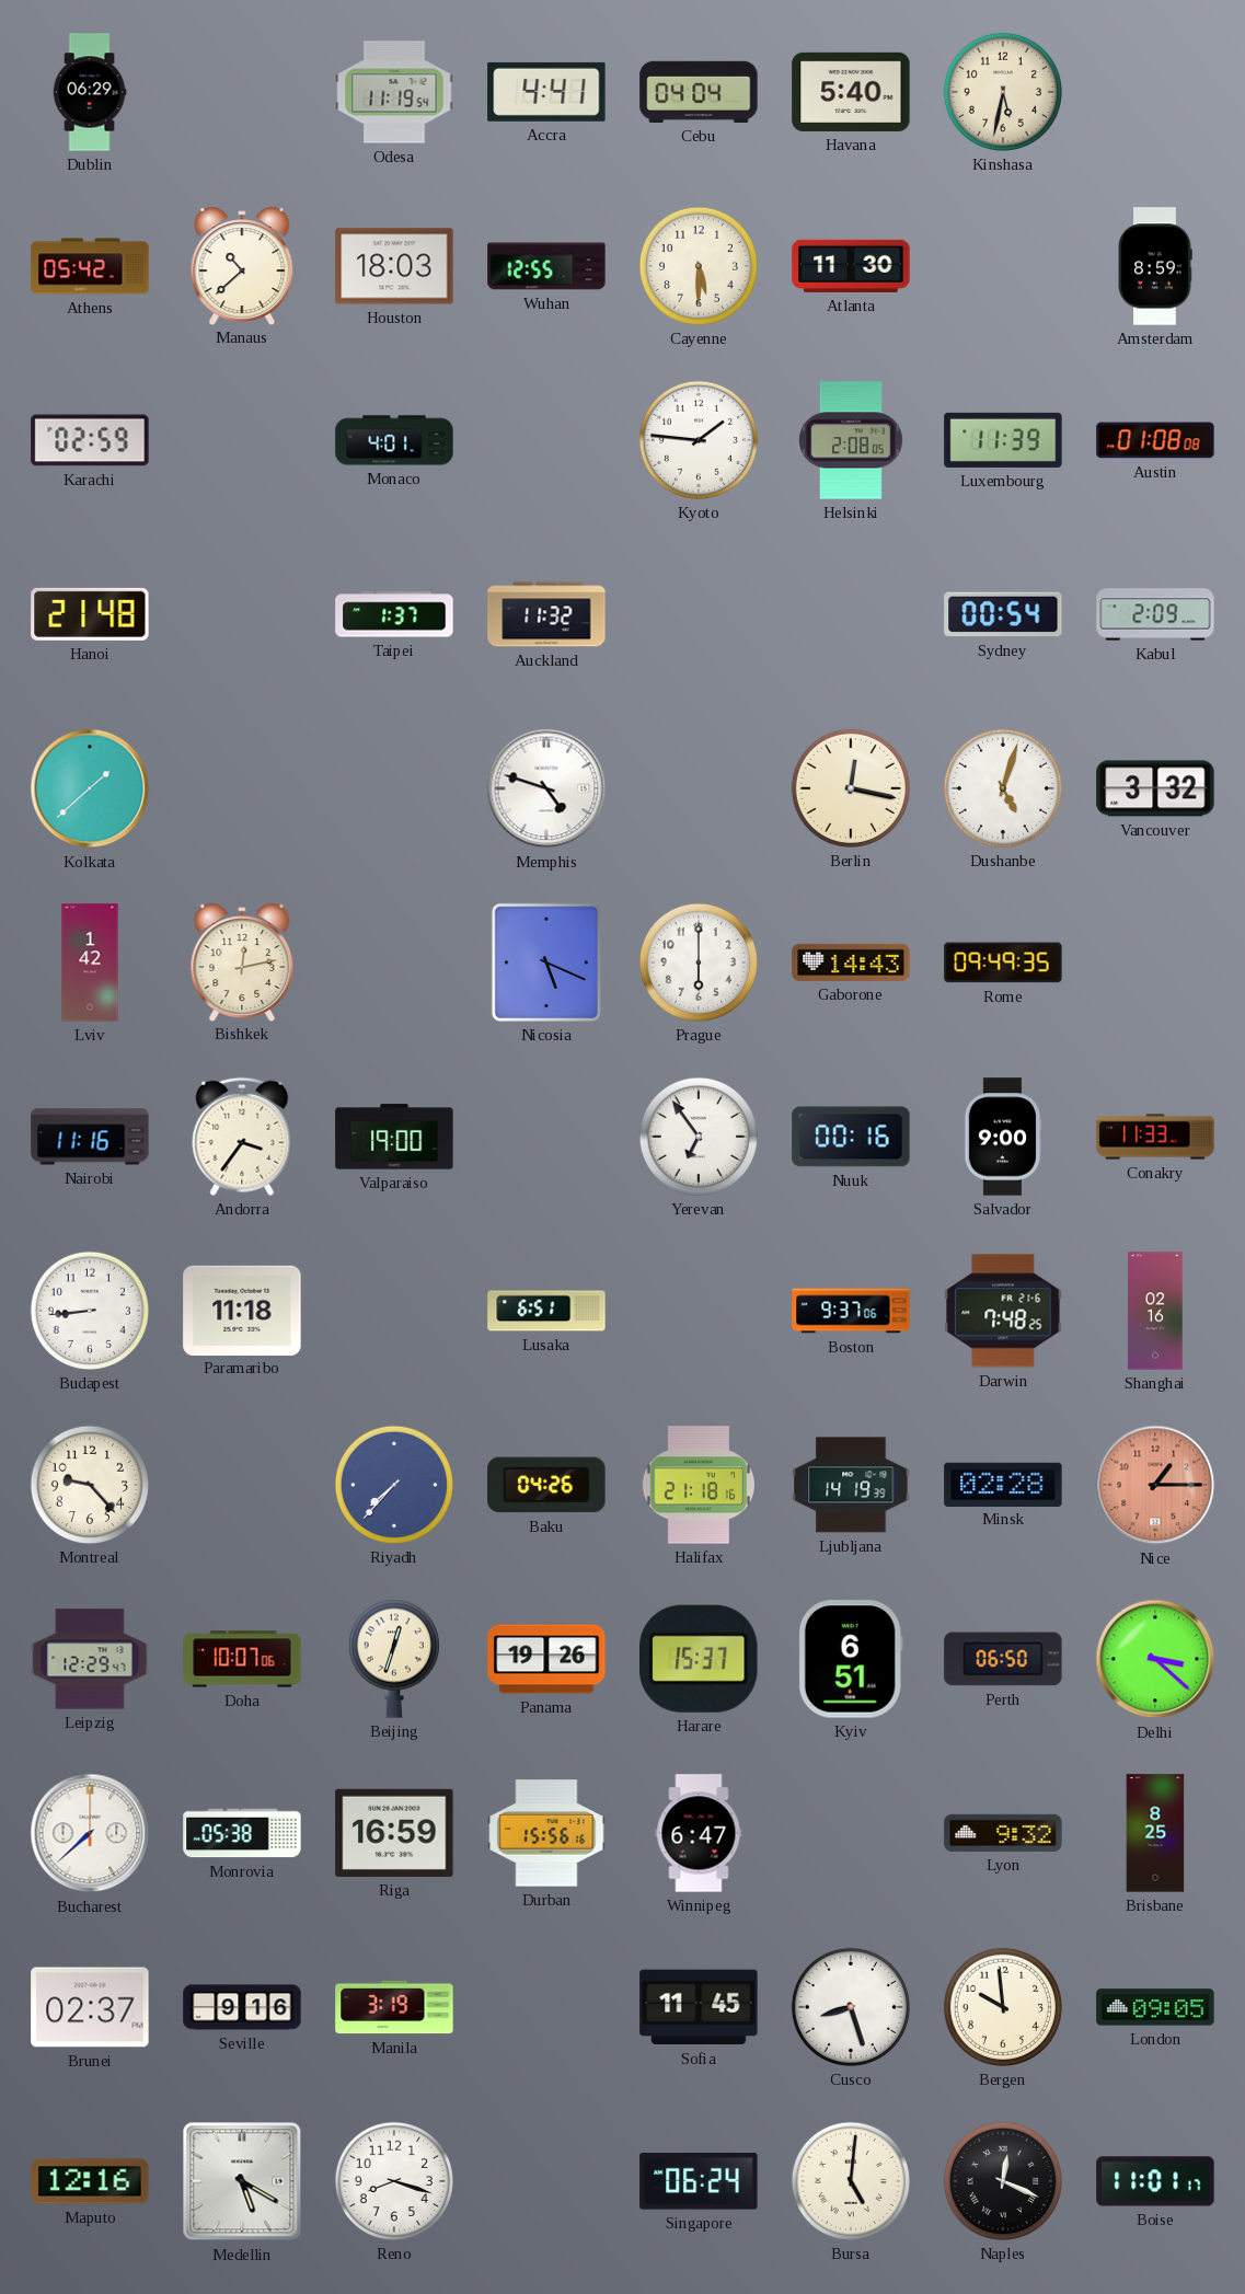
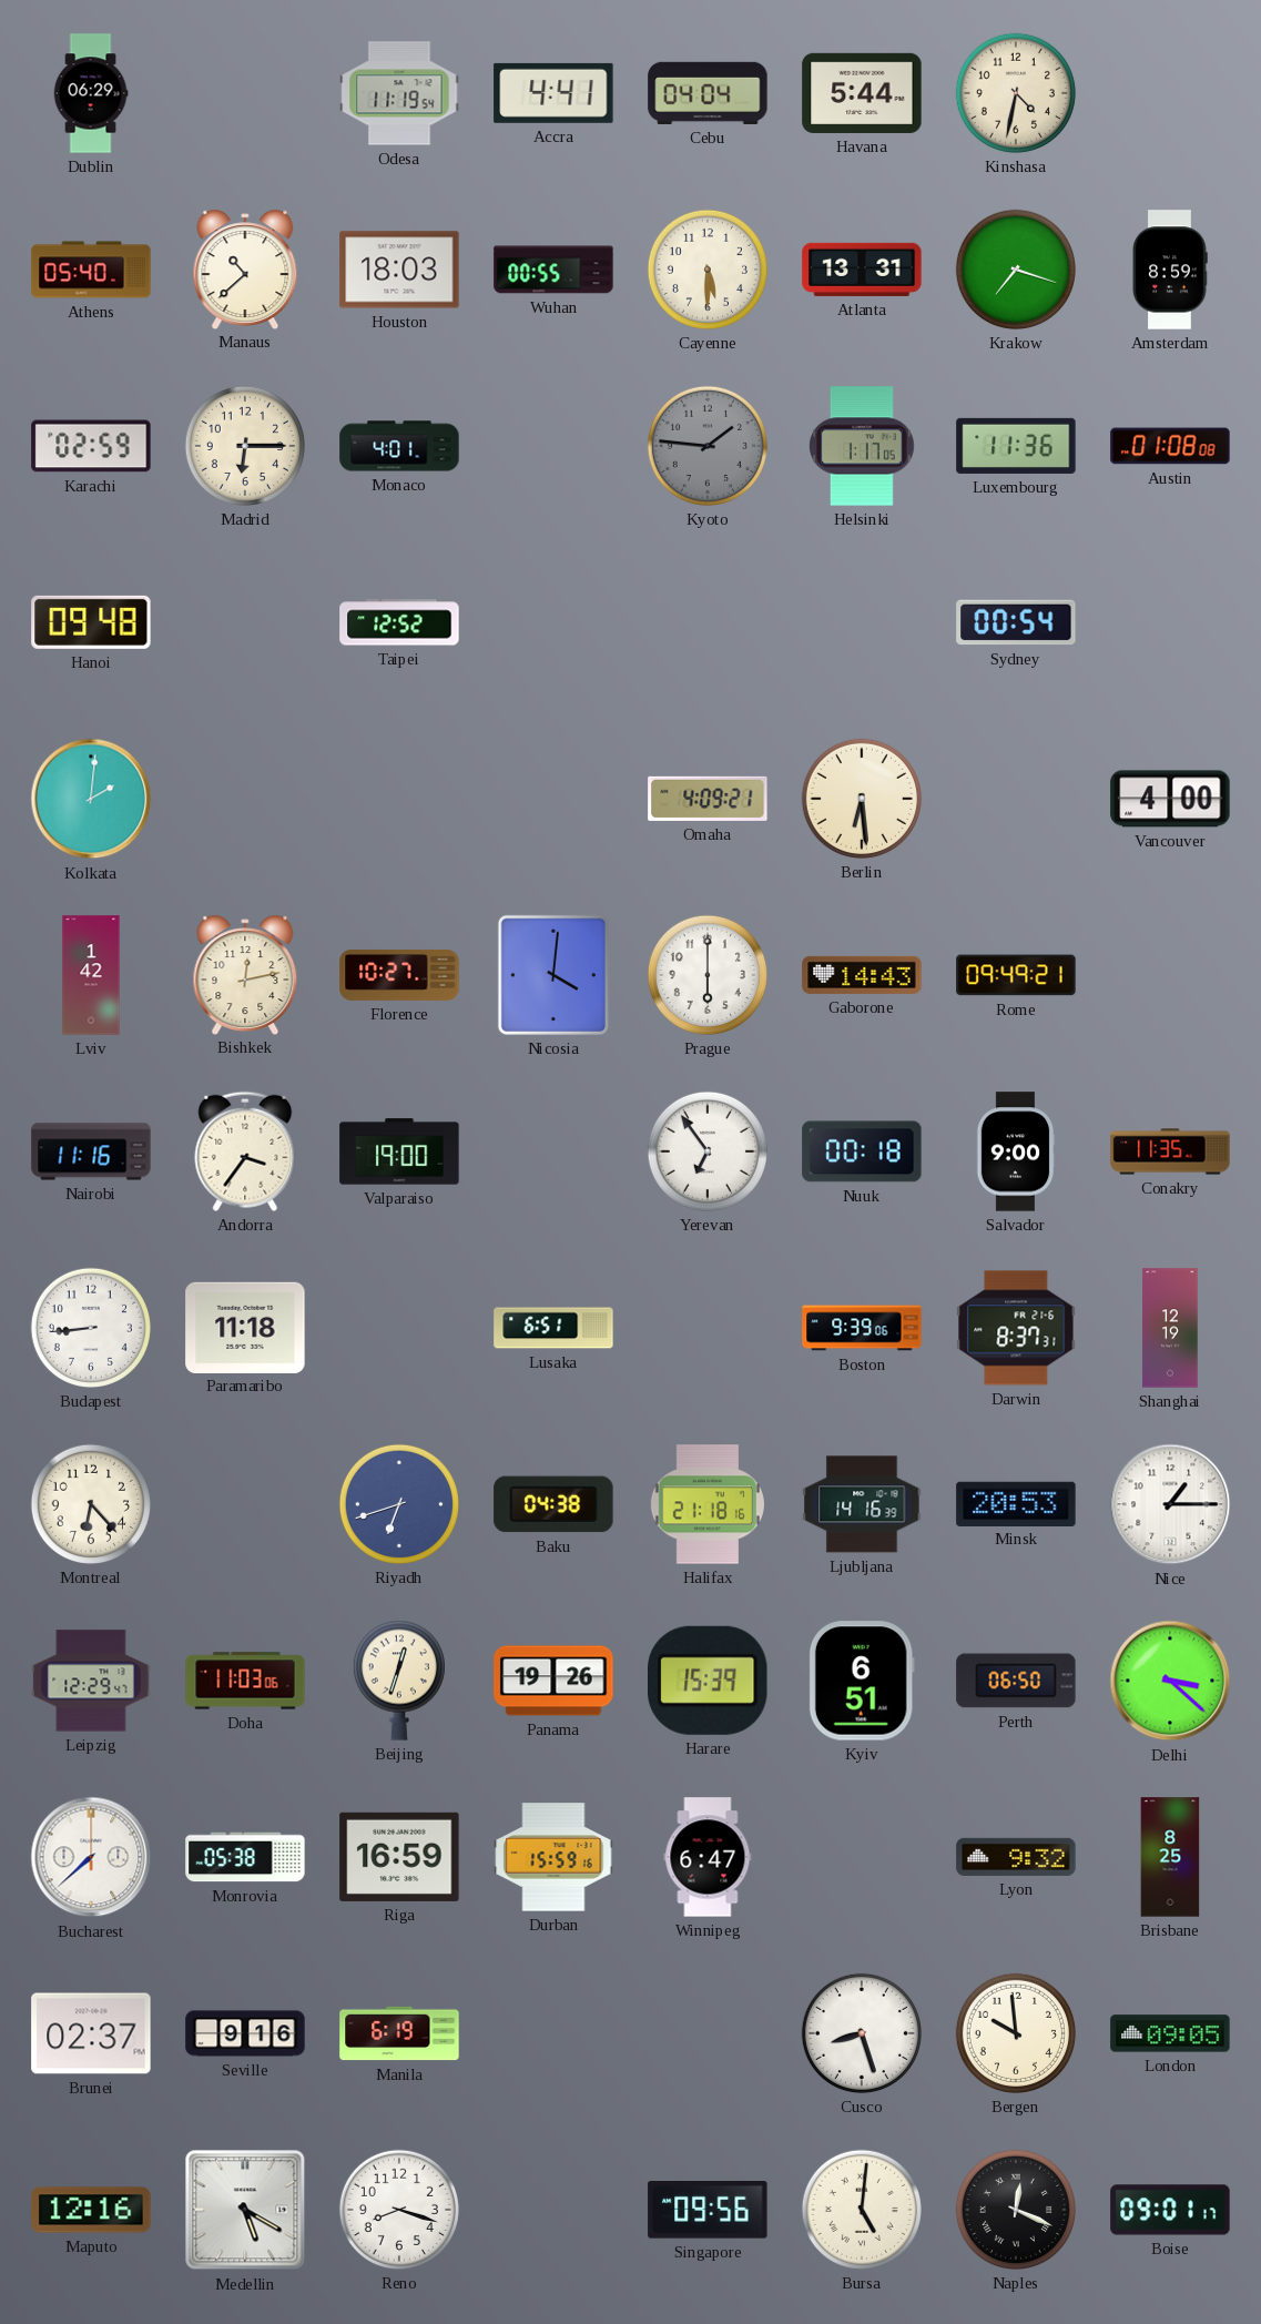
Havana: 5:40 -> 5:44 (862, 93)
Kinshasa: 5:32 -> 4:32 (1016, 93)
Athens: 05:42 -> 05:40 (91, 270)
Wuhan: 12:55 -> 00:55 (553, 270)
Atlanta: 11:30 -> 13:31 (862, 270)
Krakow: none -> 7:18 (1016, 270)
Madrid: none -> 6:15 (245, 446)
Kyoto dial: white -> grey (708, 446)
Helsinki: 2:08 -> 1:17 (863, 446)
Luxembourg: 11:39 -> 11:36 (1016, 446)
Hanoi: 21:48 -> 09:48 (91, 622)
Taipei: 1:37 -> 12:52 (399, 622)
Auckland: 11:32 -> none (546, 614)
Kabul: 2:09 -> none (1155, 614)
Kolkata: 1:38 -> 2:01 (91, 799)
Memphis: 4:48 -> none (546, 788)
Omaha: none -> 4:09 (708, 799)
Berlin: 12:17 -> 6:29 (862, 799)
Dushanbe: 5:03 -> none (1003, 788)
Vancouver: 3:32 -> 4:00 (1170, 799)
Florence: none -> 10:27 (399, 975)
Nicosia: 5:19 -> 4:01 (553, 975)
Rome: 09:49:35 -> 09:49:21 (1016, 975)
Nuuk: 00:16 -> 00:18 (862, 1151)
Conakry: 11:33 -> 11:35 (1170, 1151)
Boston: 9:37 -> 9:39 (862, 1328)
Darwin: 7:48 -> 8:37 (1016, 1328)
Shanghai: 02:16 -> 12:19 (1170, 1328)
Montreal: 9:23 -> 6:23 (91, 1504)
Riyadh: 7:37 -> 6:42 (399, 1504)
Baku: 04:26 -> 04:38 (553, 1504)
Ljubljana: 14:19 -> 14:16 (862, 1504)
Minsk: 02:28 -> 20:53 (1016, 1503)
Nice dial: salmon -> white (1170, 1504)
Doha: 10:07 -> 11:03 (245, 1681)
Harare: 15:37 -> 15:39 (709, 1681)
Durban: 15:56 -> 15:59 (553, 1857)
Manila: 3:19 -> 6:19 (399, 2033)
Sofia: 11:45 -> none (699, 2007)
Singapore: 06:24 -> 09:56 (708, 2210)
Boise: 11:01 -> 09:01 (1170, 2210)
